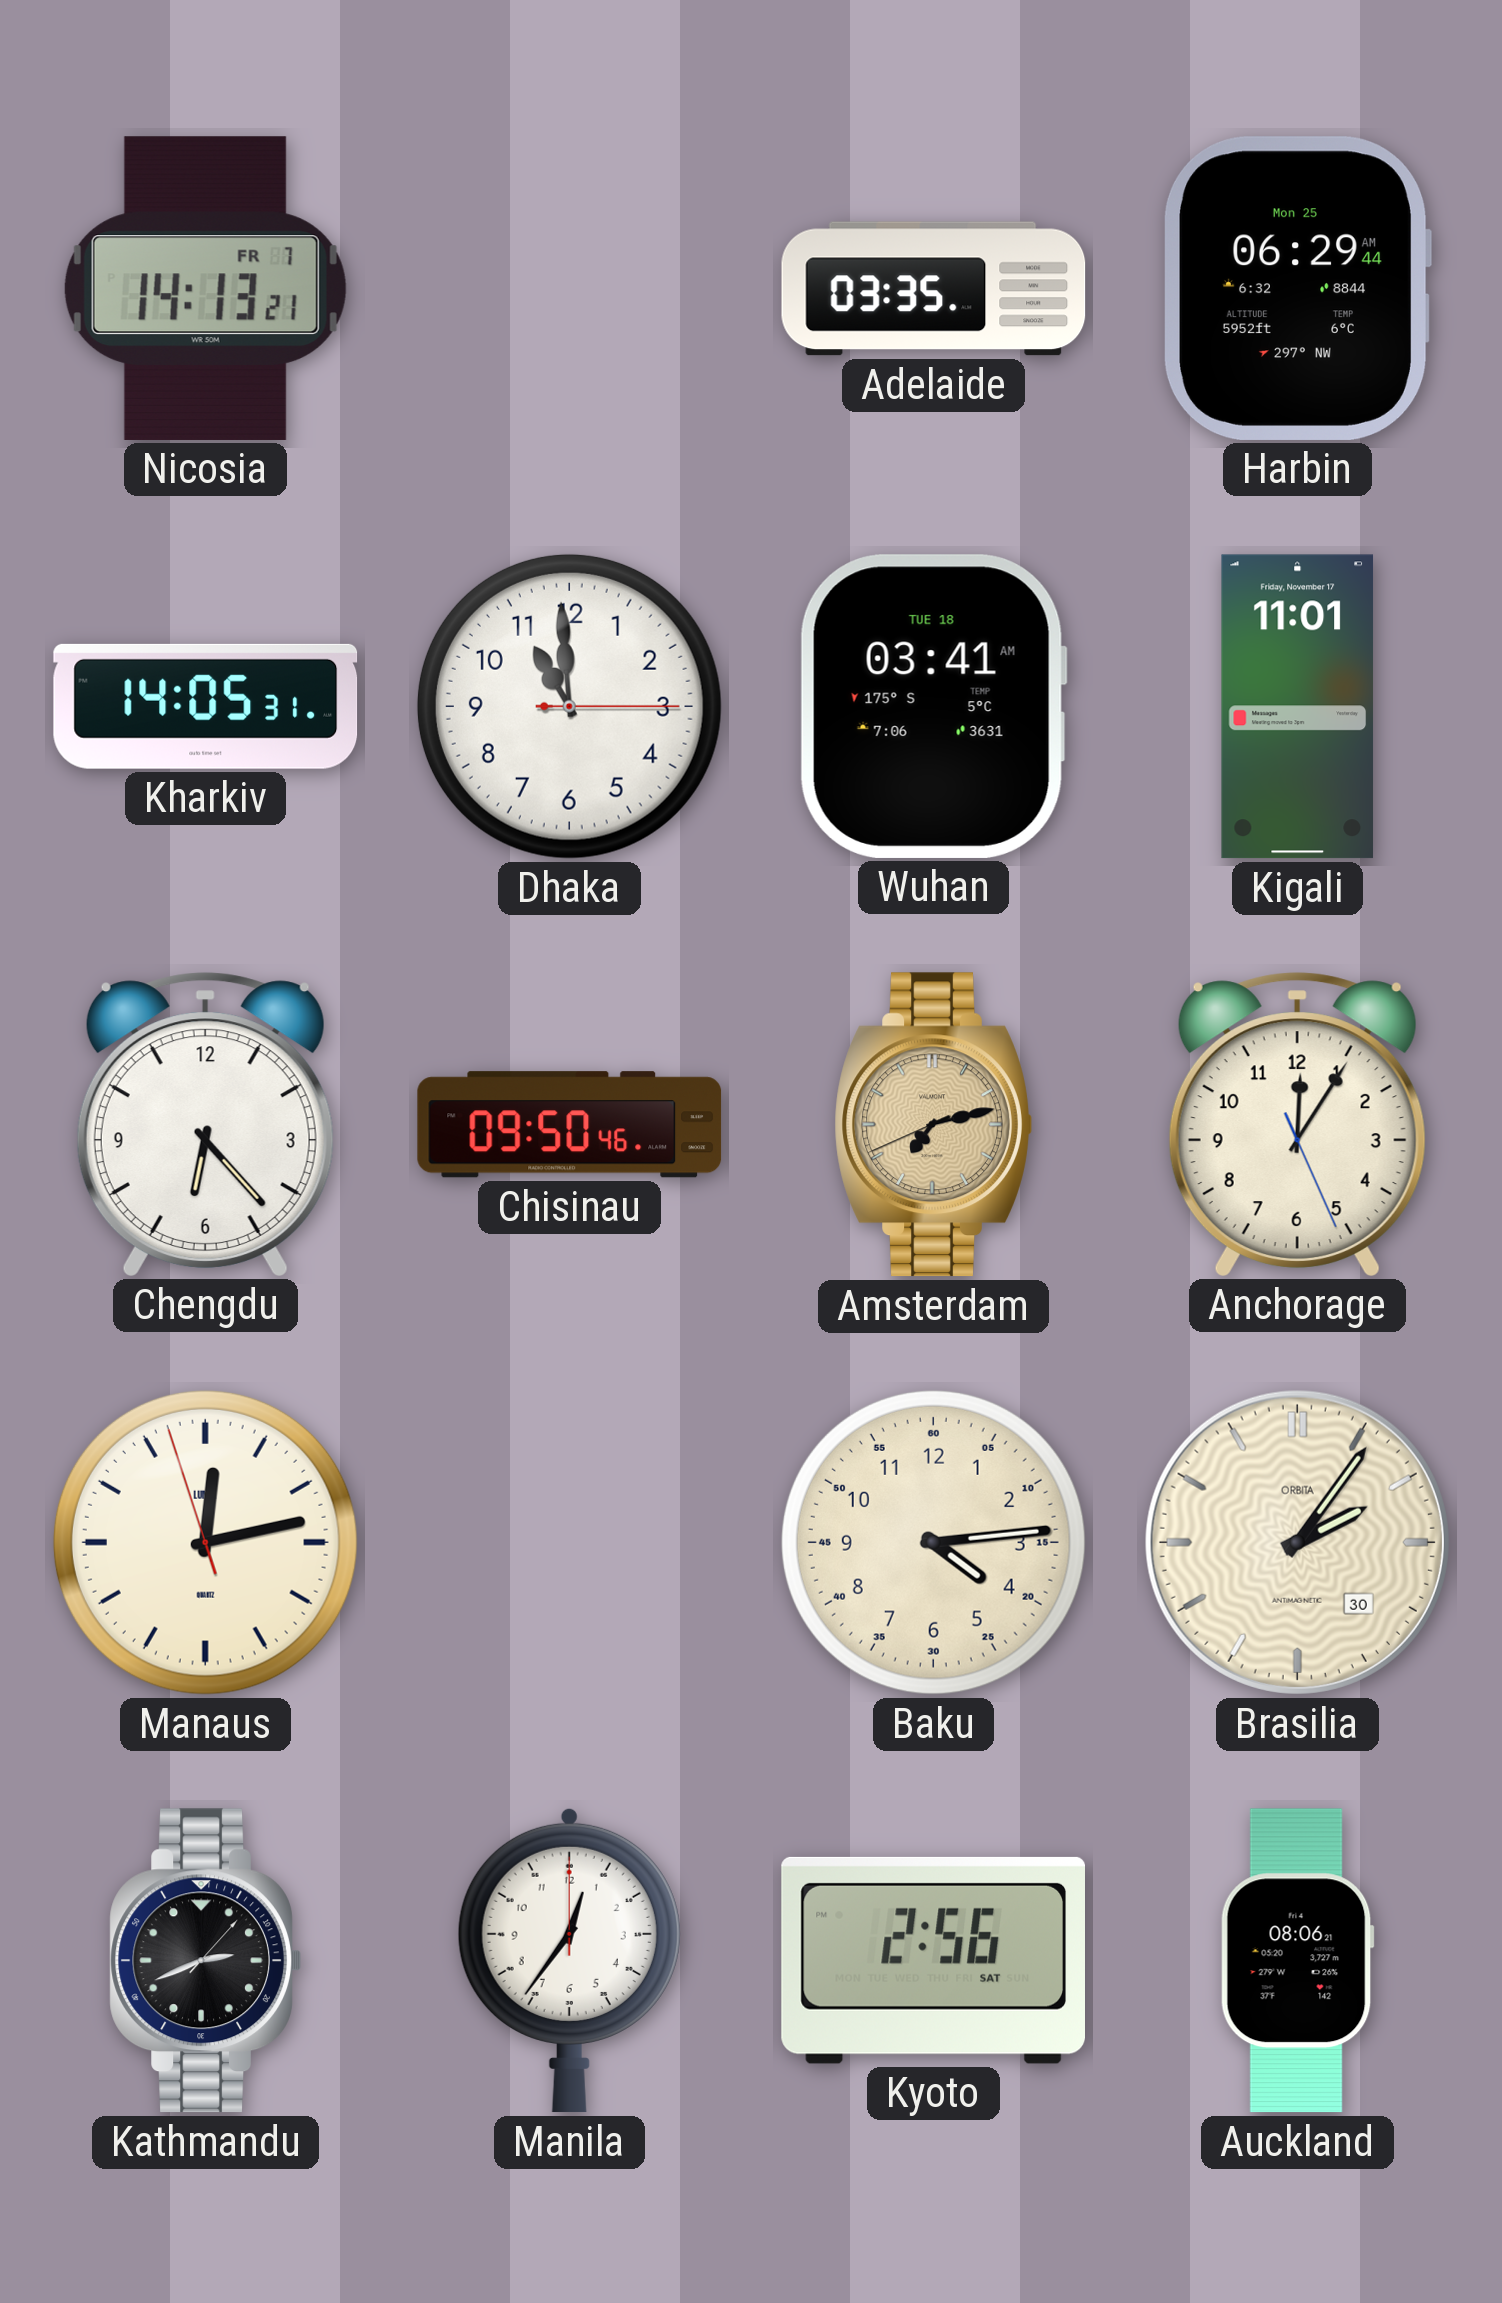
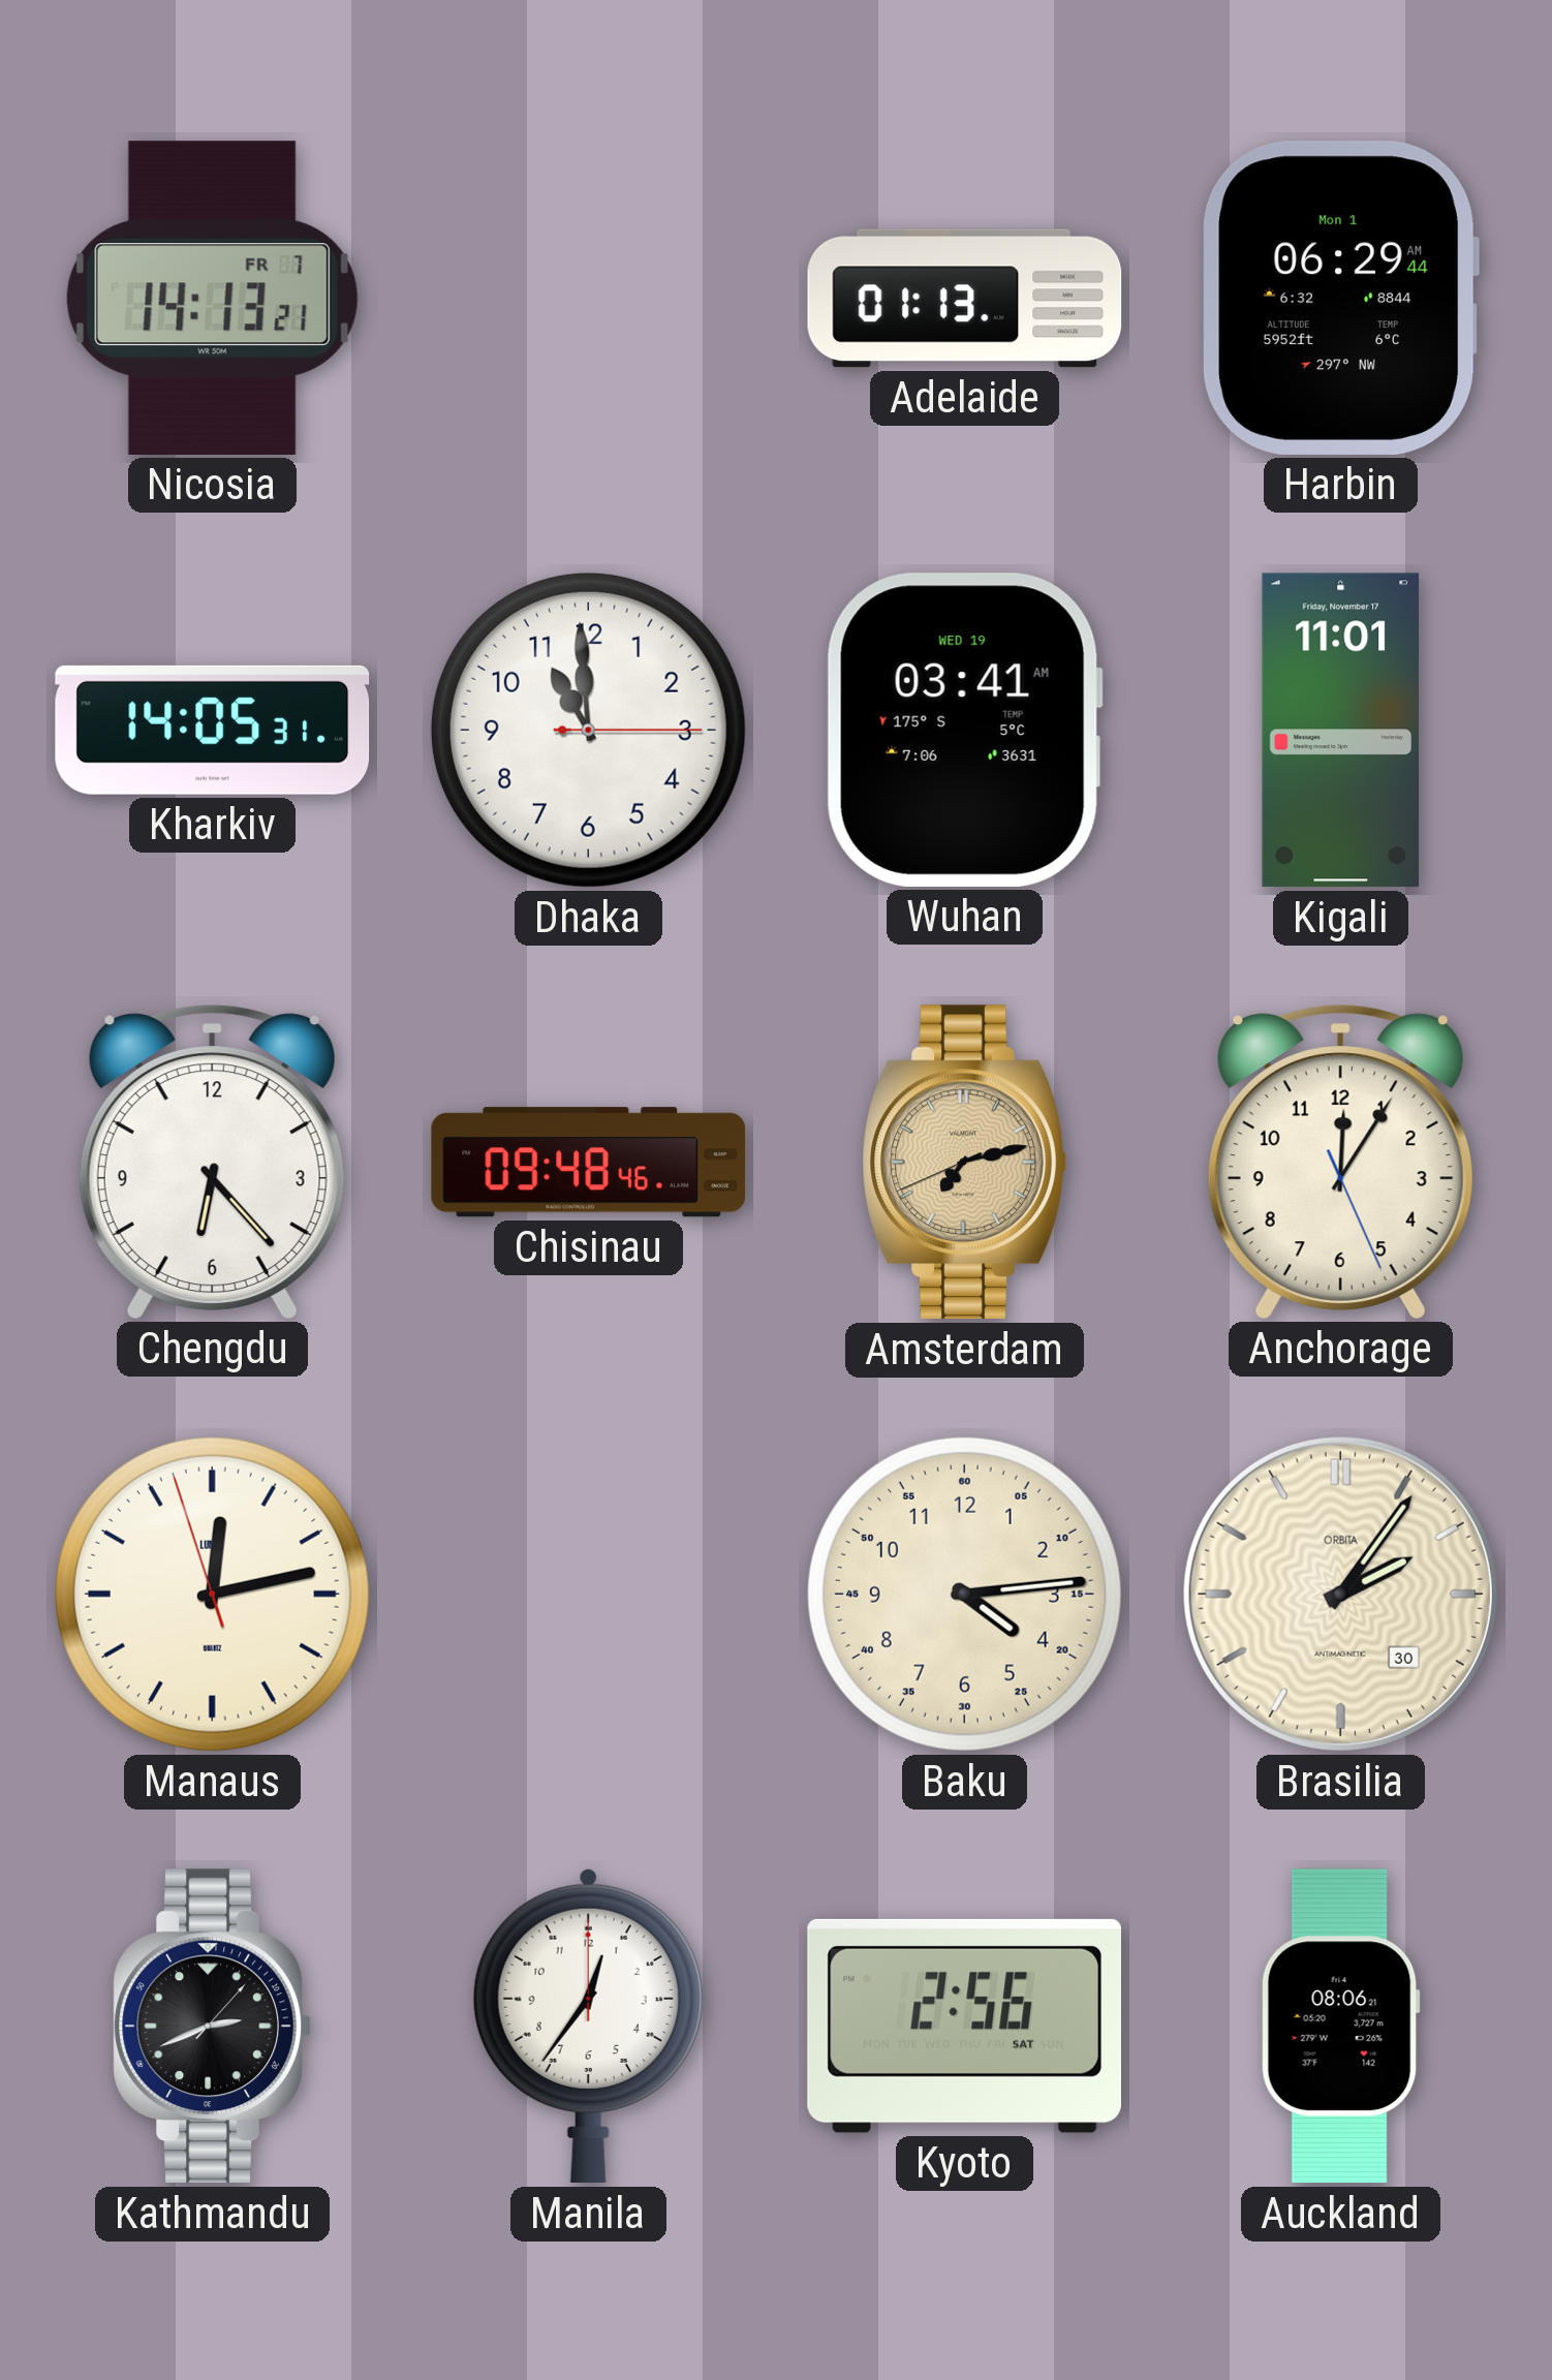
Adelaide: 03:35 -> 01:13 (965, 299)
Harbin date: Mon 25 -> Mon 1 (1340, 298)
Wuhan date: TUE 18 -> WED 19 (964, 730)
Chisinau: 09:50 -> 09:48 (589, 1163)
